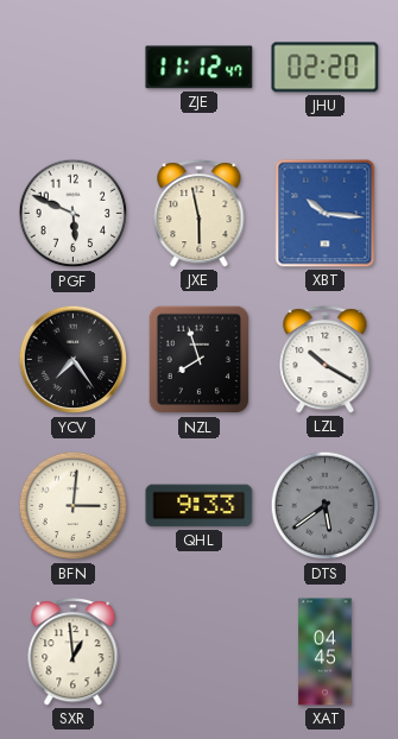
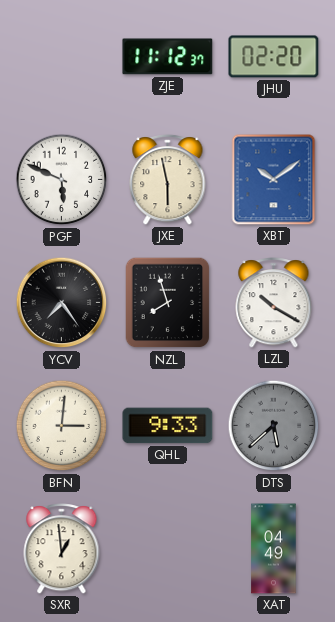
ZJE: 11:12:47 -> 11:12:37 (168, 57)
XBT: 10:16 -> 10:09 (274, 180)
DTS: 5:39 -> 5:38 (274, 426)
XAT: 04:45 -> 04:49 (274, 549)
